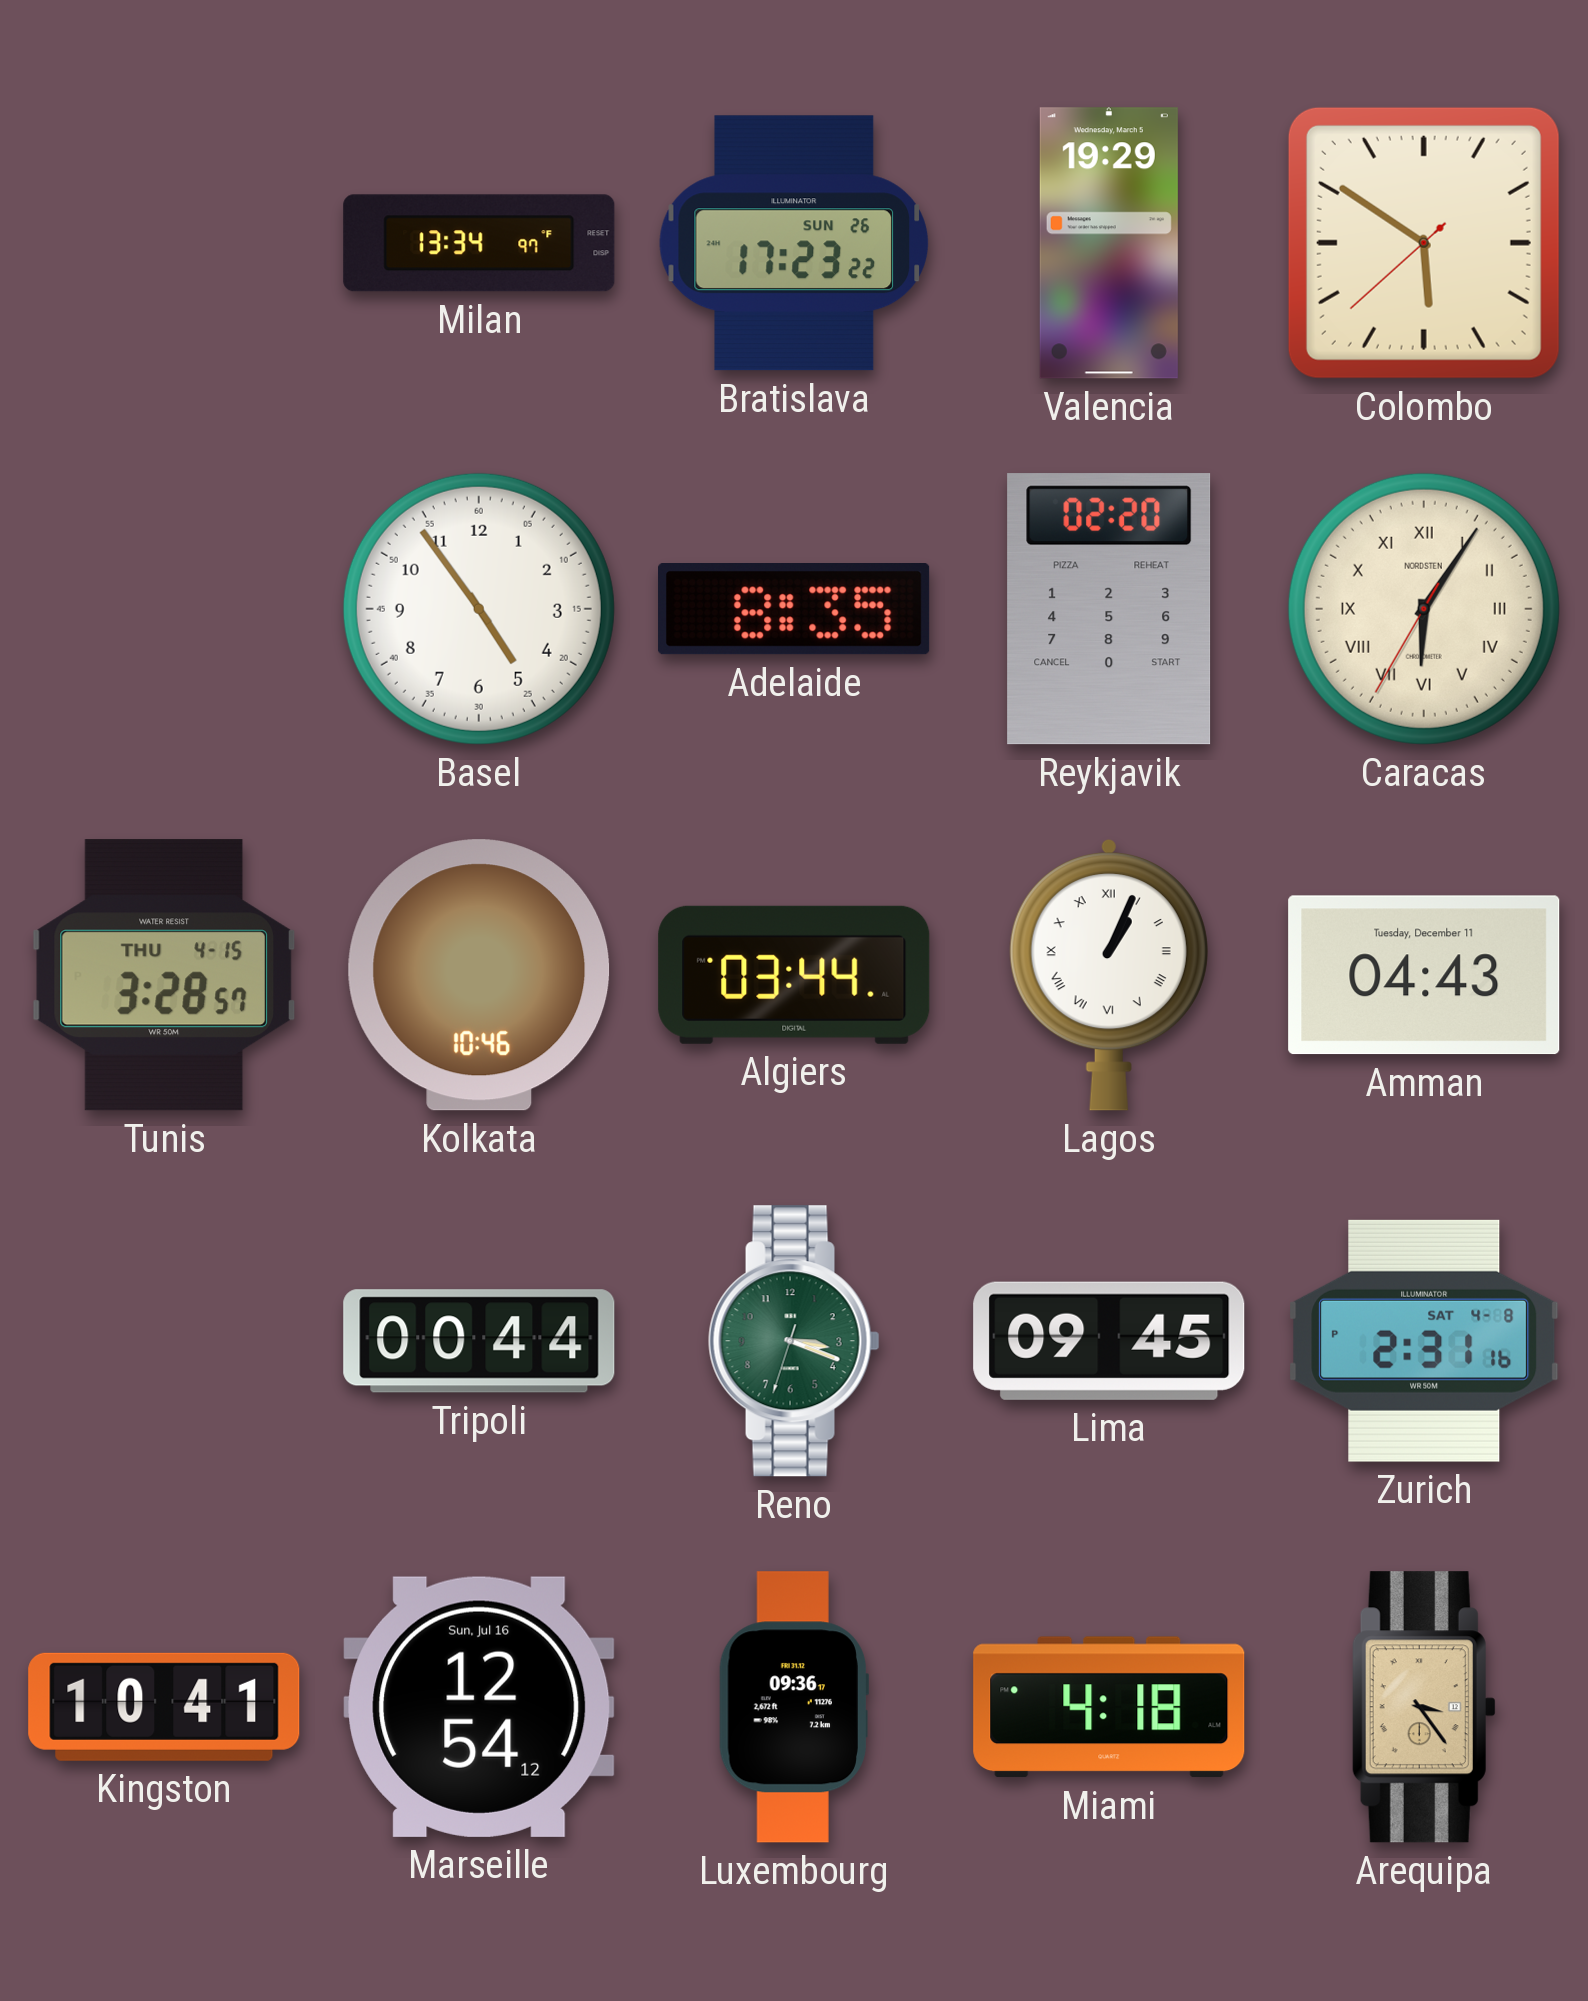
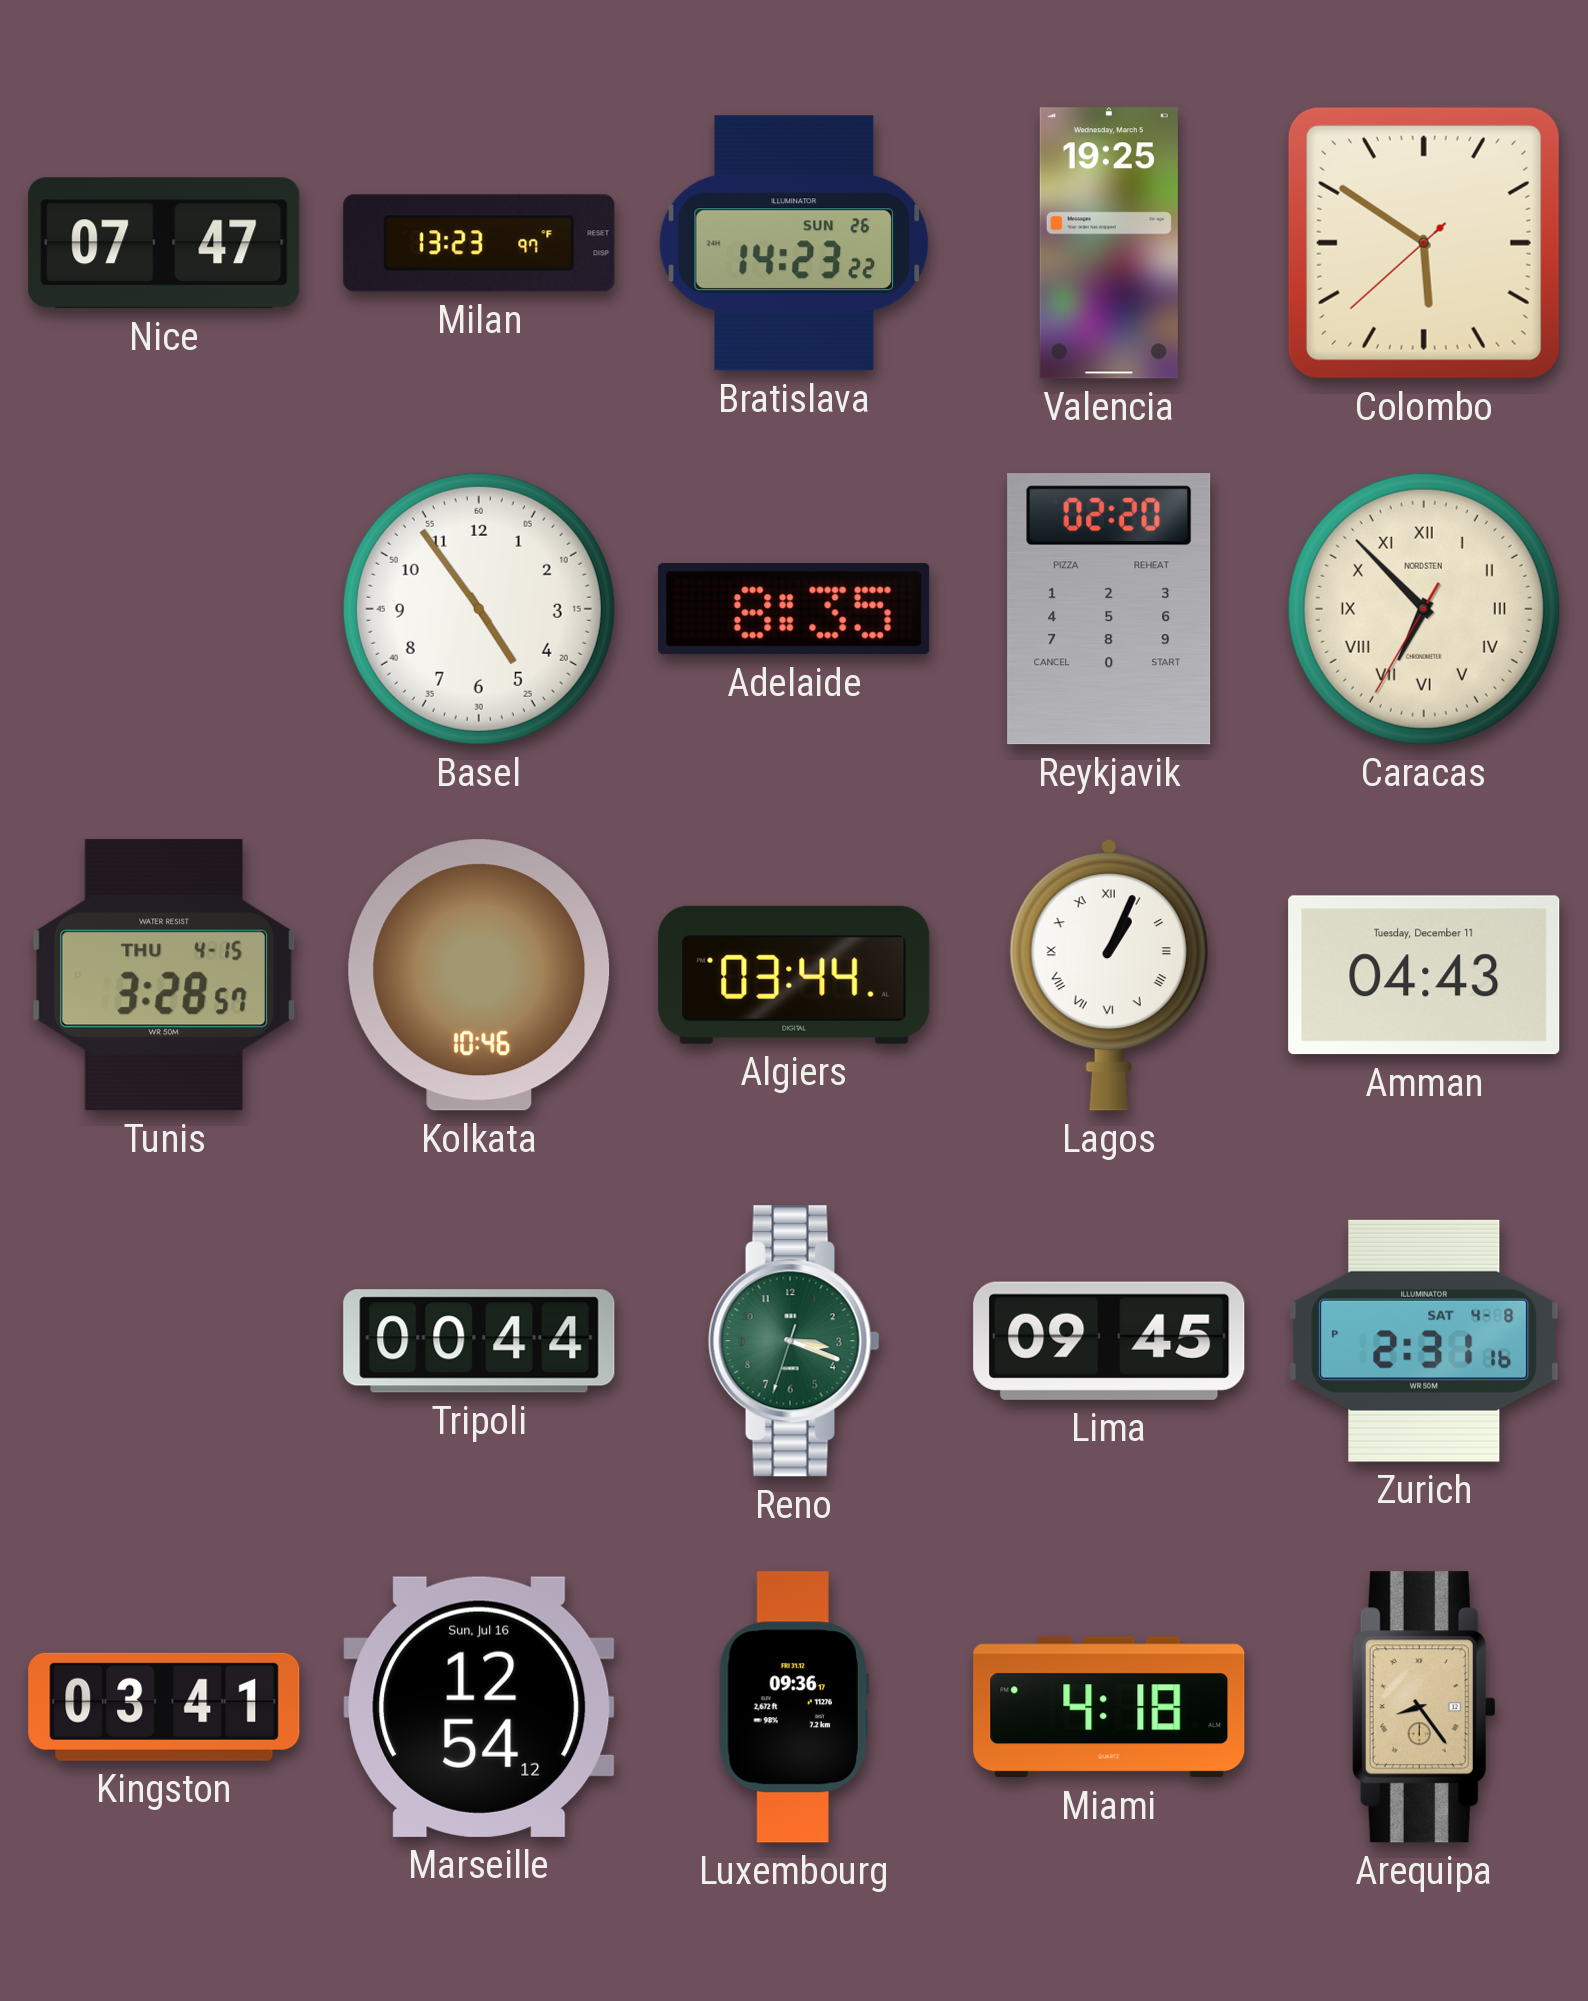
Nice: none -> 07:47 (164, 243)
Milan: 13:34 -> 13:23 (479, 243)
Bratislava: 17:23 -> 14:23 (793, 243)
Valencia: 19:29 -> 19:25 (1109, 243)
Caracas: 6:05 -> 6:52 (1424, 609)
Kingston: 10:41 -> 03:41 (164, 1707)
Arequipa: 3:24 -> 8:24 (1424, 1707)
